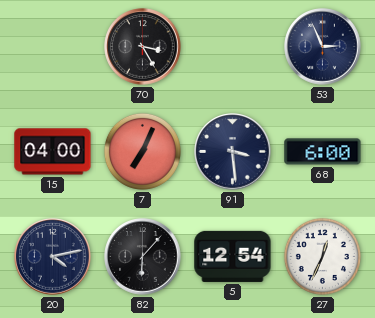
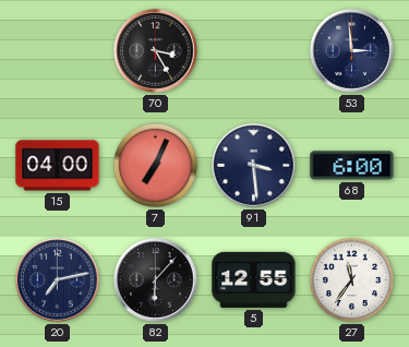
53: 2:56 -> 2:59 (352, 51)
20: 4:13 -> 7:13 (58, 280)
5: 12:54 -> 12:55 (254, 279)
27: 12:34 -> 11:36 (351, 279)
